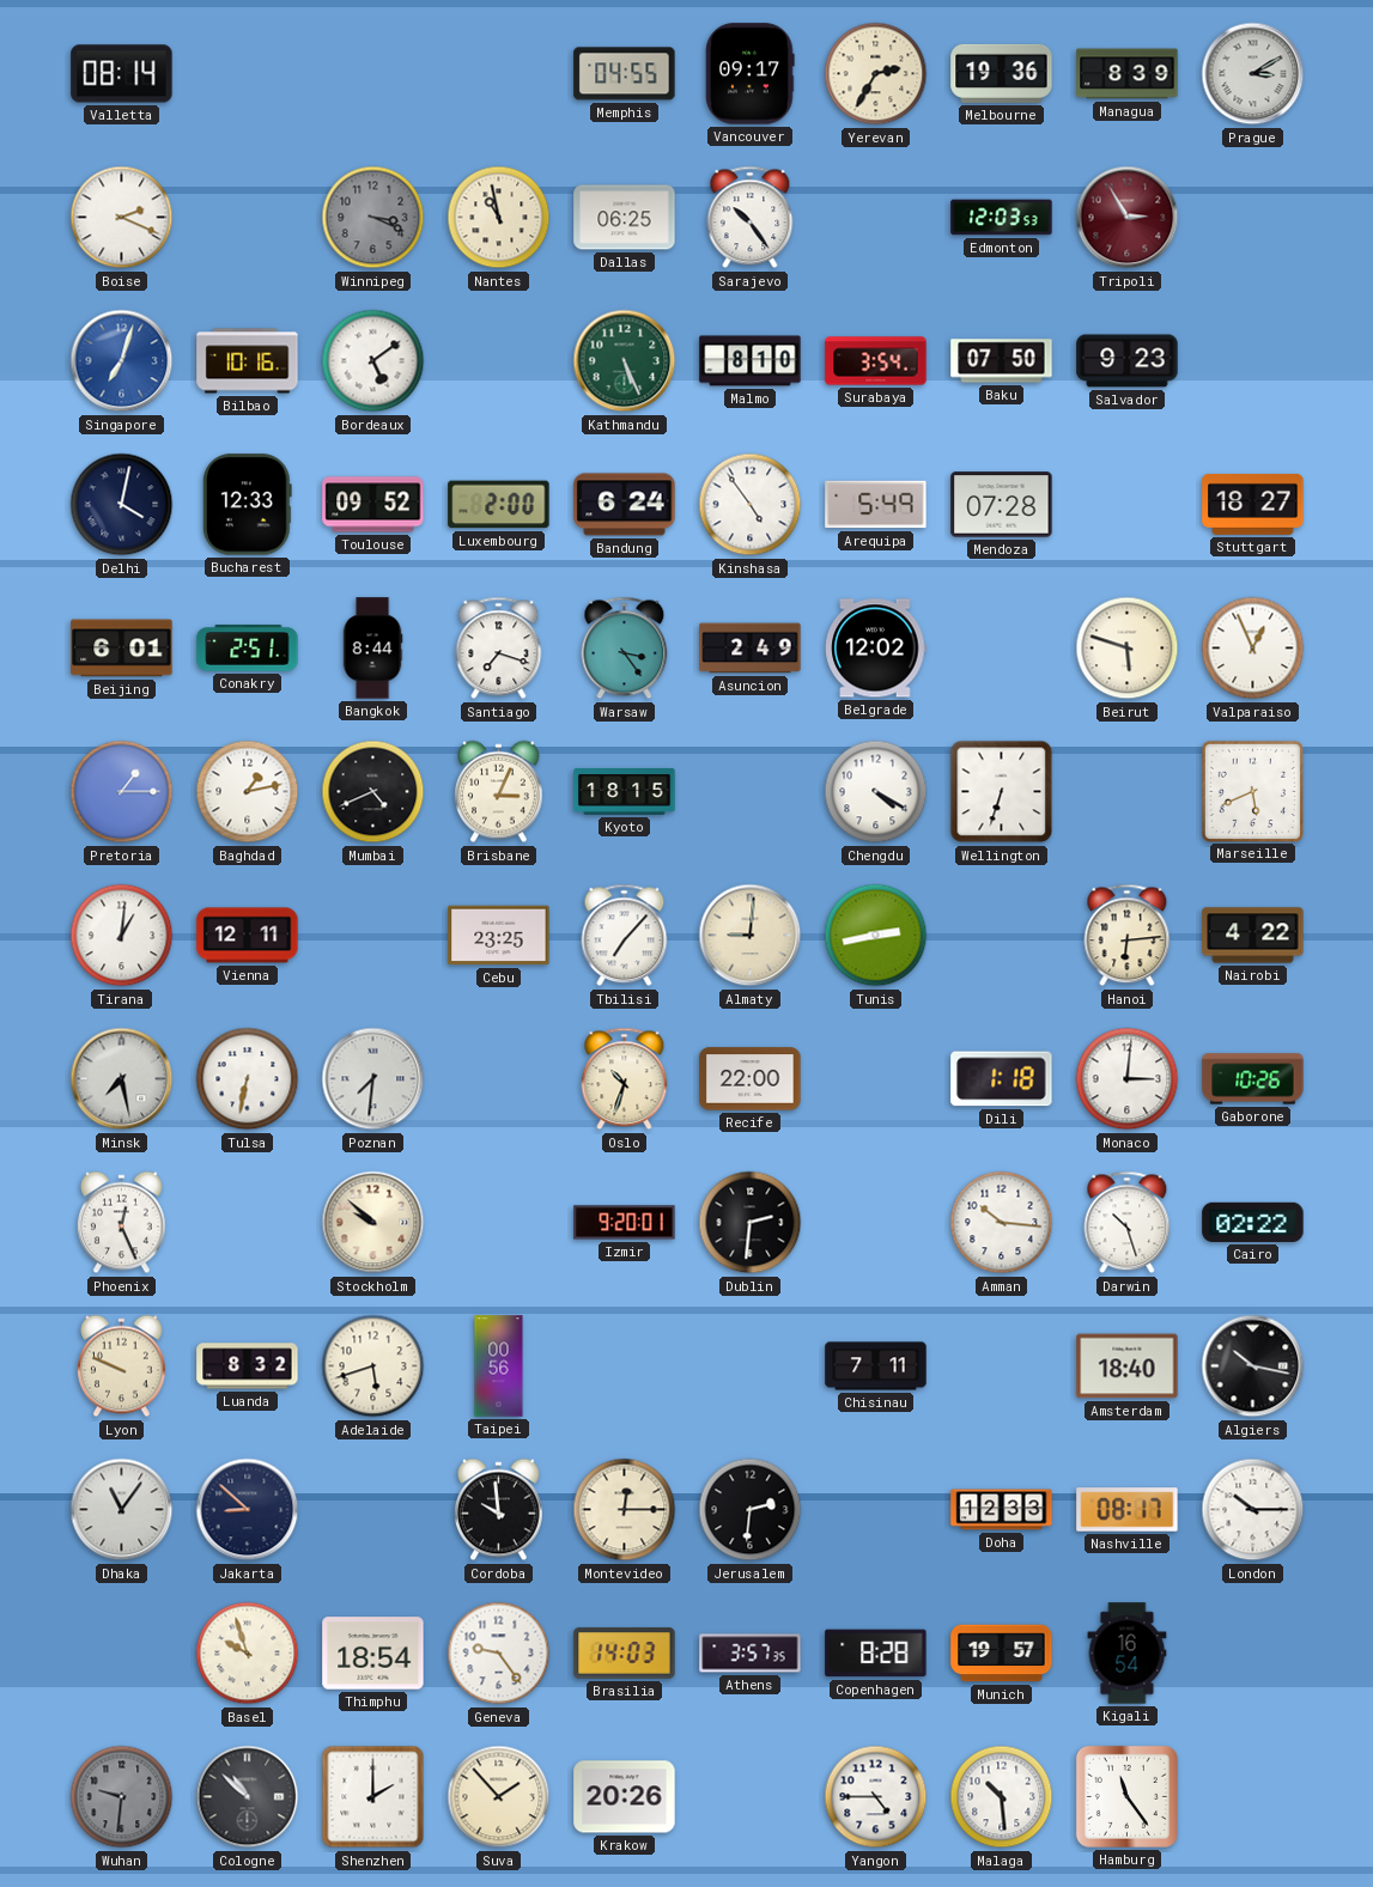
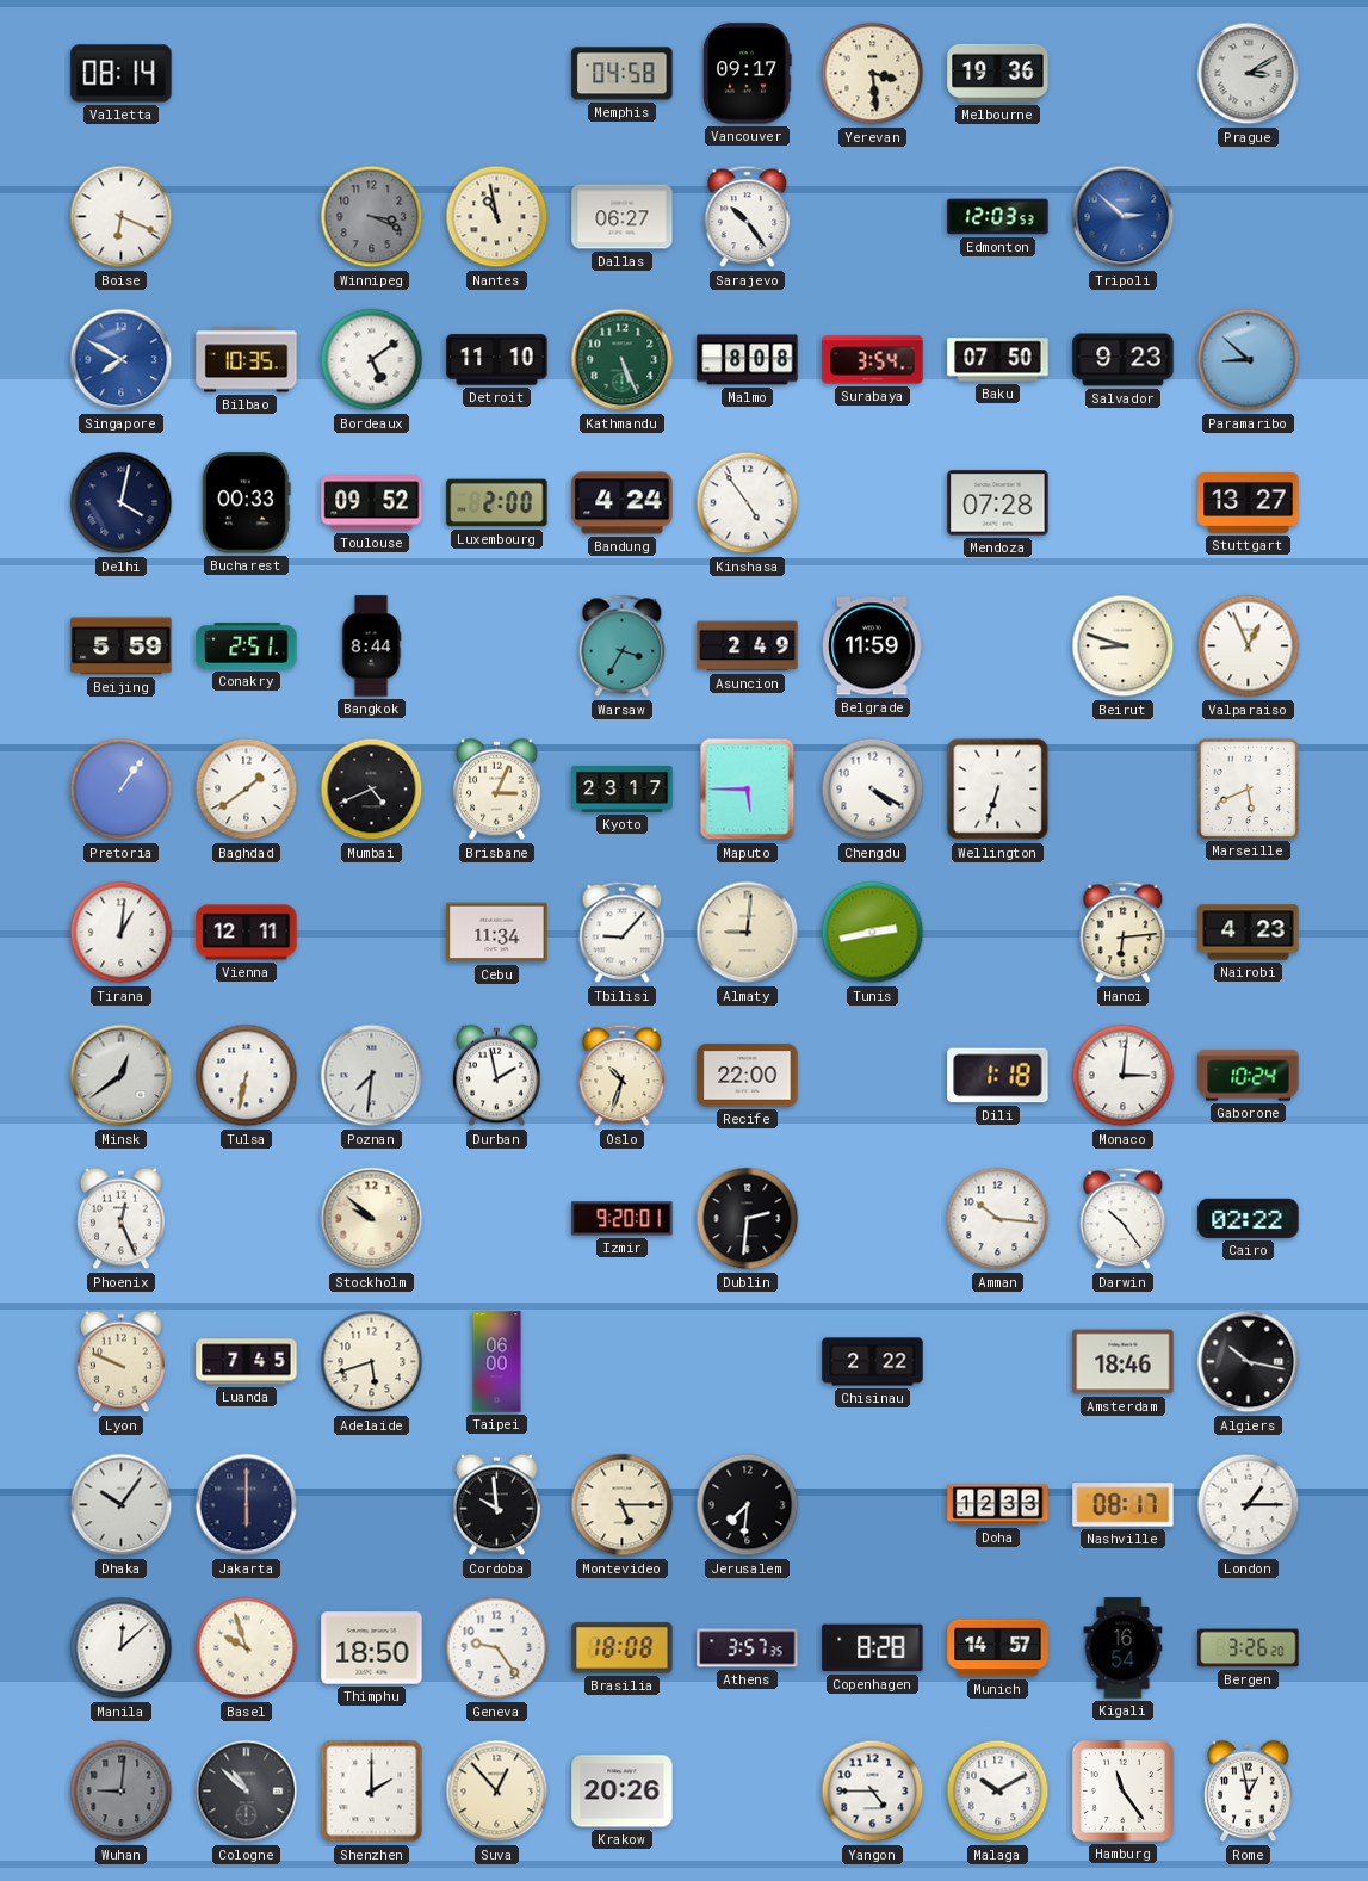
Memphis: 04:55 -> 04:58 (623, 74)
Yerevan: 2:35 -> 3:29 (873, 74)
Managua: 8:39 -> none (1128, 74)
Boise: 2:19 -> 6:19 (122, 217)
Dallas: 06:25 -> 06:27 (623, 217)
Tripoli: 2:55 -> 2:52 (1124, 217)
Tripoli dial: burgundy -> blue (1124, 217)
Singapore: 7:03 -> 7:50 (122, 360)
Bilbao: 10:16 -> 10:35 (247, 360)
Detroit: none -> 11:10 (497, 360)
Malmo: 8:10 -> 8:08 (748, 360)
Paramaribo: none -> 8:52 (1249, 360)
Bucharest: 12:33 -> 00:33 (246, 503)
Bandung: 6:24 -> 4:24 (623, 503)
Arequipa: 5:49 -> none (876, 505)
Stuttgart: 18:27 -> 13:27 (1249, 502)
Beijing: 6:01 -> 5:59 (122, 646)
Santiago: 7:18 -> none (499, 649)
Warsaw: 3:24 -> 3:35 (623, 646)
Belgrade: 12:02 -> 11:59 (873, 646)
Beirut: 5:48 -> 8:48 (1124, 646)
Pretoria: 1:15 -> 1:06 (122, 790)
Baghdad: 1:13 -> 1:39 (247, 790)
Kyoto: 18:15 -> 23:17 (623, 790)
Maputo: none -> 5:45 (748, 790)
Cebu: 23:25 -> 11:34 (497, 933)
Tbilisi: 7:07 -> 9:07 (623, 933)
Nairobi: 4:22 -> 4:23 (1249, 933)
Minsk: 7:28 -> 12:39 (122, 1076)
Durban: none -> 1:58 (497, 1076)
Gaborone: 10:26 -> 10:24 (1249, 1076)
Darwin: 10:27 -> 10:24 (1124, 1219)
Luanda: 8:32 -> 7:45 (247, 1362)
Taipei: 00:56 -> 06:00 (497, 1362)
Chisinau: 7:11 -> 2:22 (873, 1362)
Amsterdam: 18:40 -> 18:46 (1124, 1362)
Dhaka: 11:06 -> 10:06 (122, 1505)
Jakarta: 8:52 -> 6:00 (247, 1505)
Montevideo: 12:15 -> 5:15 (623, 1505)
Jerusalem: 2:31 -> 7:31 (748, 1505)
London: 10:15 -> 1:15 (1249, 1505)
Manila: none -> 12:08 (122, 1648)
Thimphu: 18:54 -> 18:50 (372, 1648)
Brasilia: 14:03 -> 18:08 (623, 1648)
Munich: 19:57 -> 14:57 (998, 1648)
Bergen: none -> 3:26 (1249, 1648)
Wuhan: 9:31 -> 9:01 (122, 1792)
Suva: 1:53 -> 12:53 (497, 1792)
Malaga: 10:29 -> 10:10 (998, 1792)
Rome: none -> 12:58 (1249, 1792)
